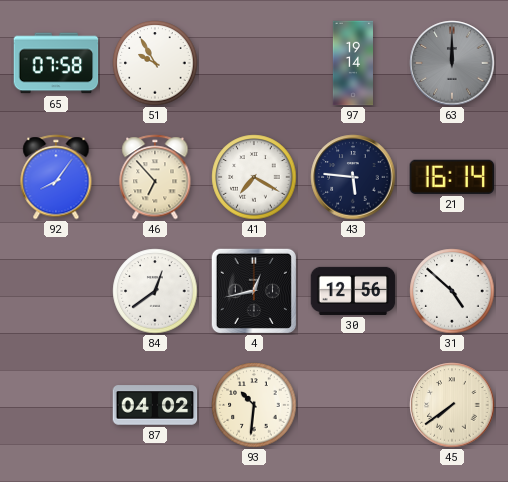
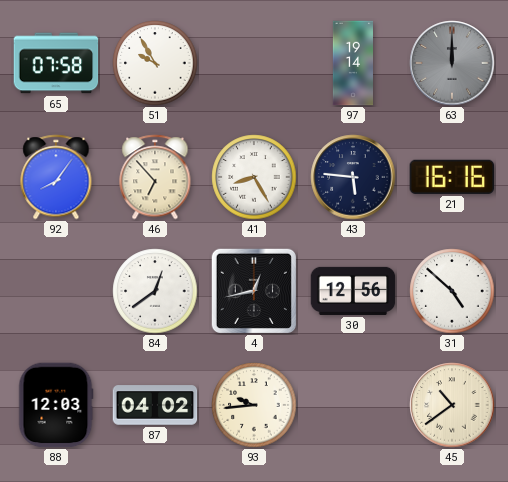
41: 7:20 -> 8:25 (254, 177)
21: 16:14 -> 16:16 (452, 177)
88: none -> 12:03 (56, 405)
93: 10:31 -> 9:44 (254, 405)
45: 7:39 -> 10:39 (452, 405)
